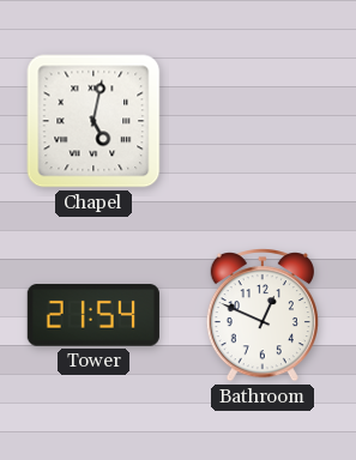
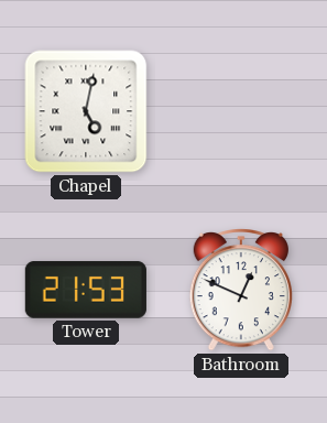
Tower: 21:54 -> 21:53 (86, 290)
